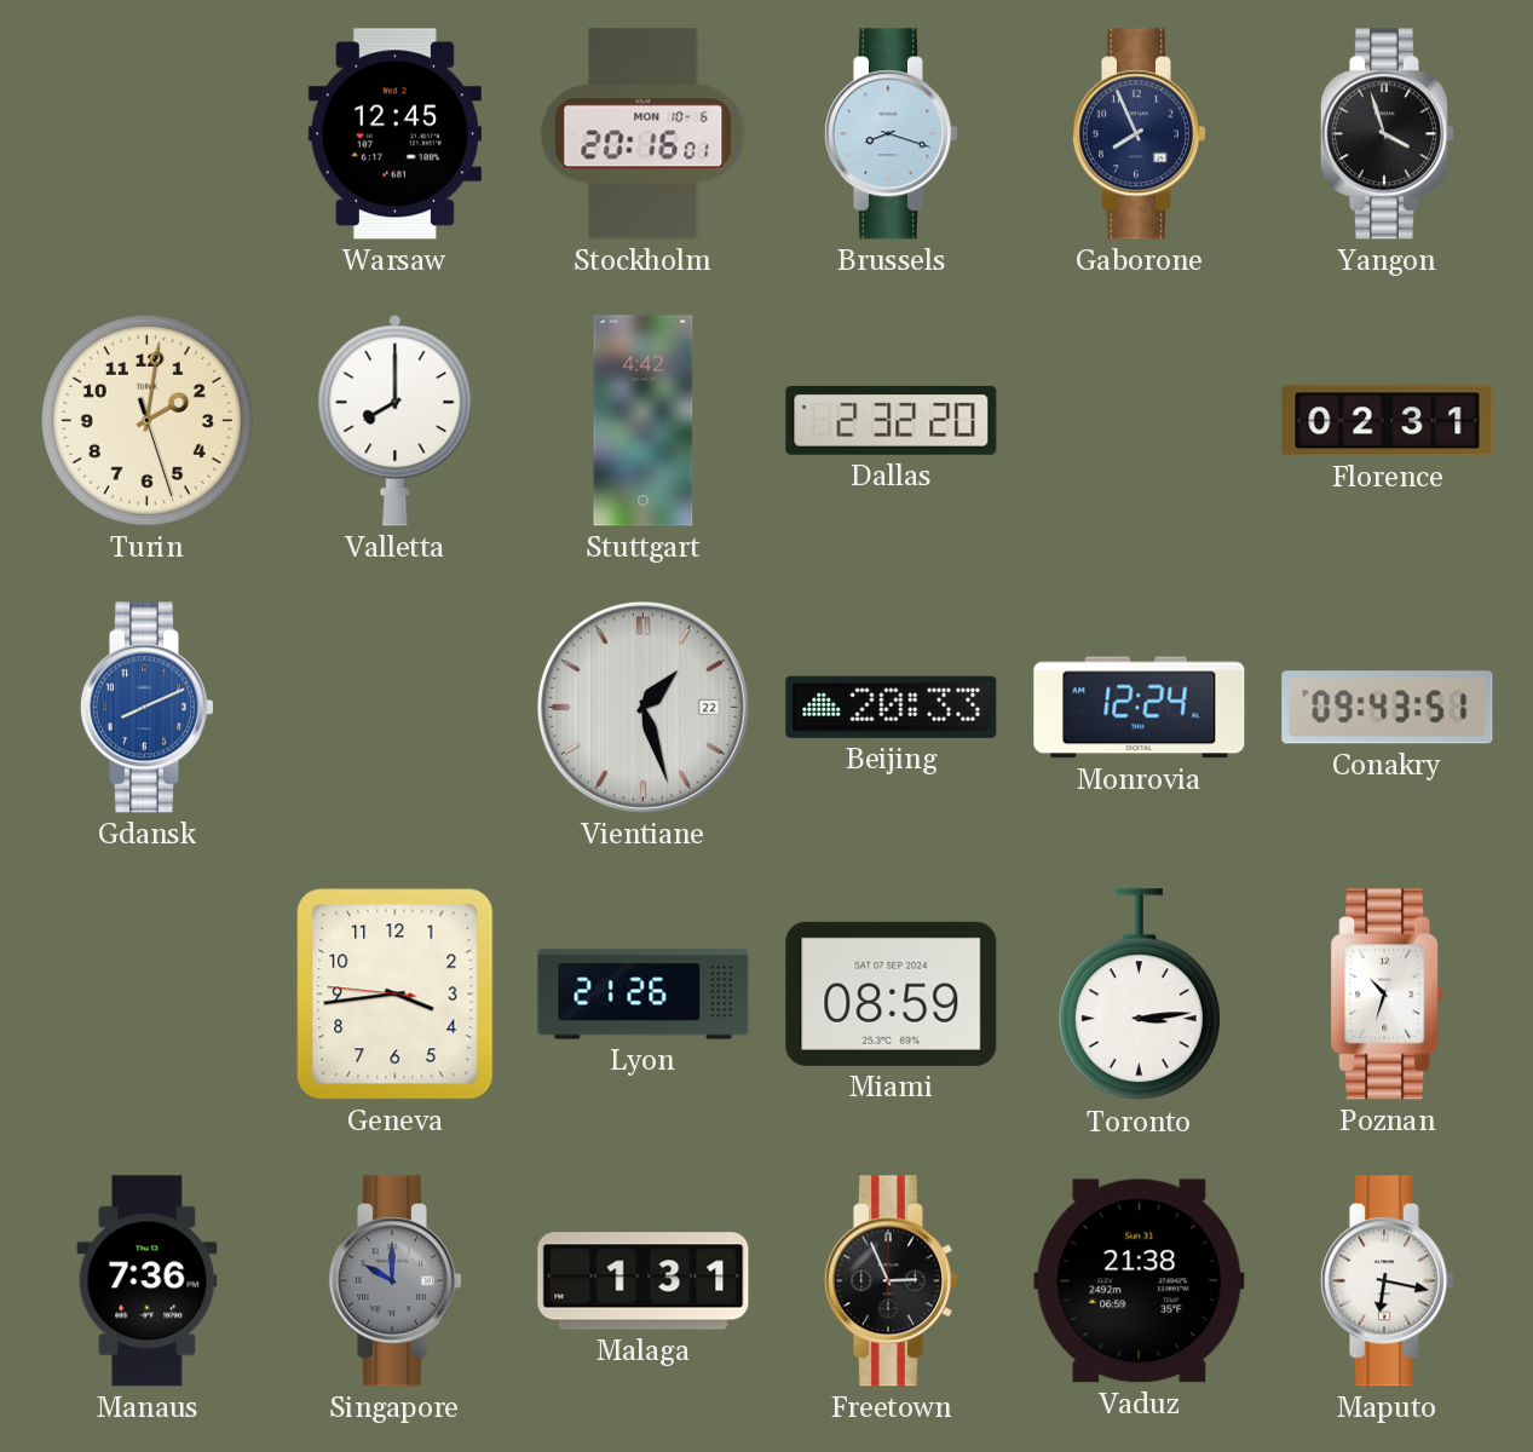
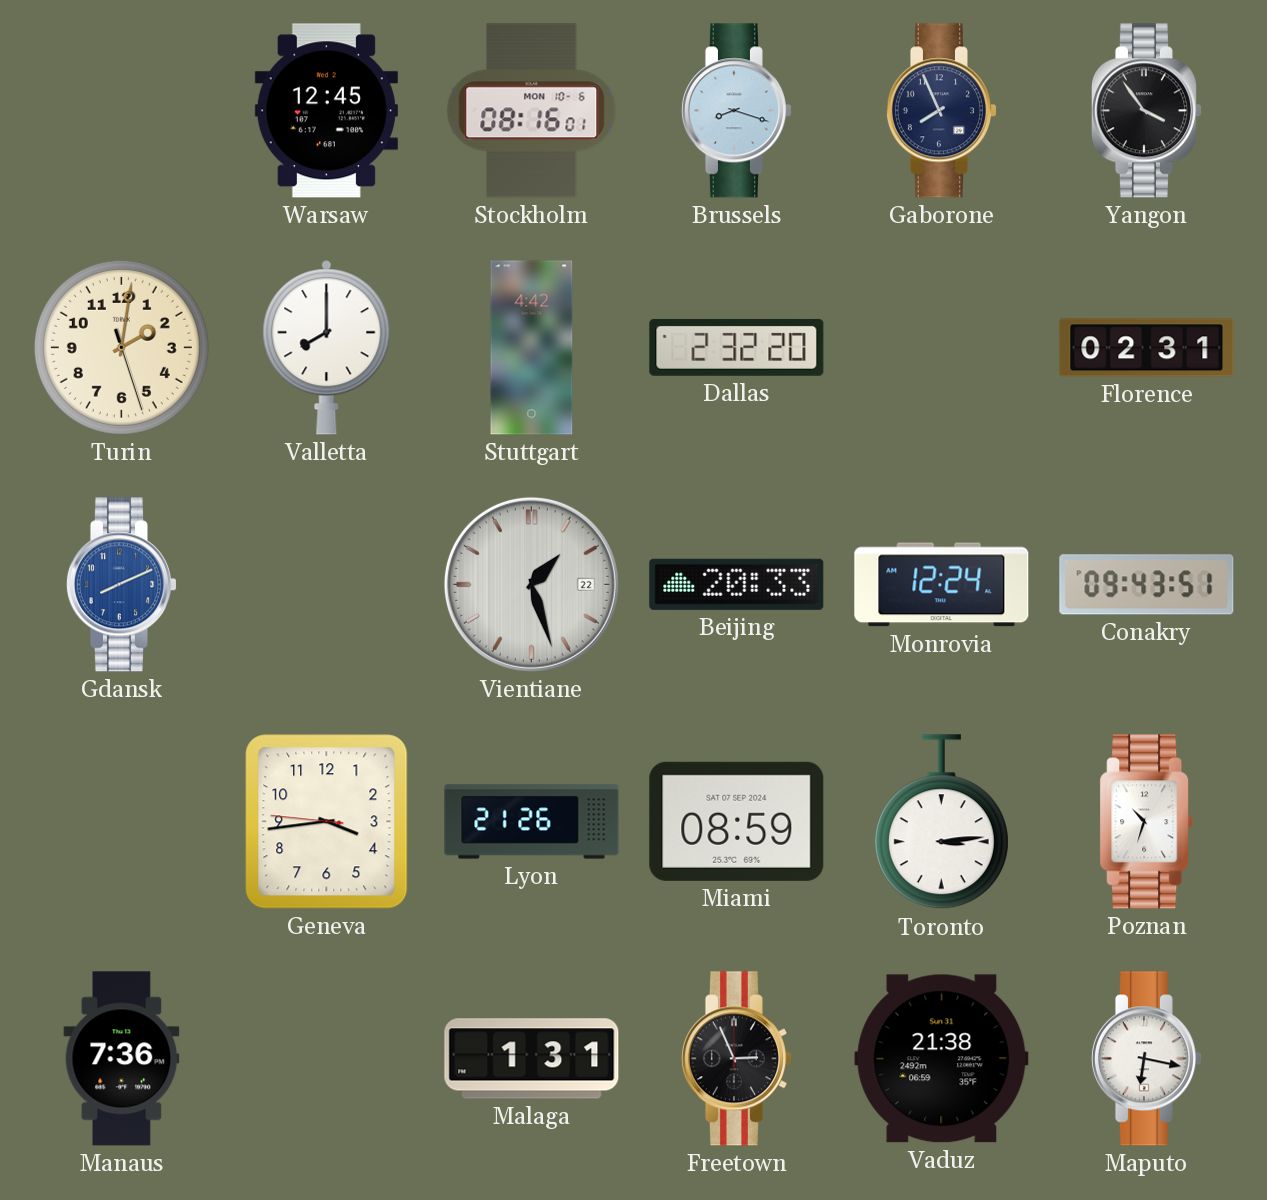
Stockholm: 20:16 -> 08:16 (532, 111)
Yangon: 3:57 -> 3:54 (1146, 111)
Singapore: 10:00 -> none (394, 1281)
